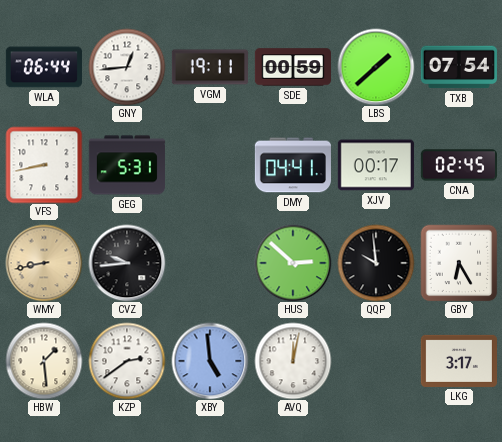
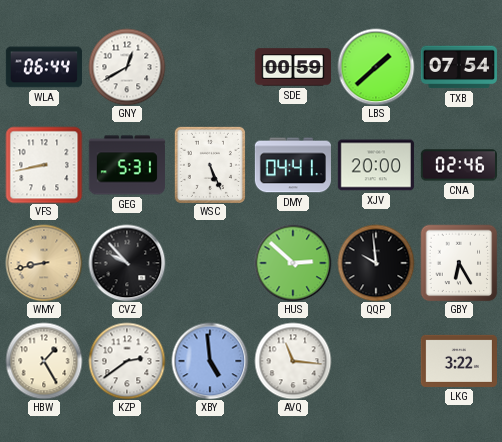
GNY: 12:44 -> 12:40 (127, 67)
VGM: 19:11 -> none (209, 67)
WSC: none -> 5:26 (210, 165)
XJV: 00:17 -> 20:00 (376, 165)
CNA: 02:45 -> 02:46 (458, 165)
CVZ: 9:44 -> 9:53 (127, 263)
HBW: 1:29 -> 1:25 (44, 361)
AVQ: 12:02 -> 11:16 (293, 361)
LKG: 3:17 -> 3:22 (458, 361)
